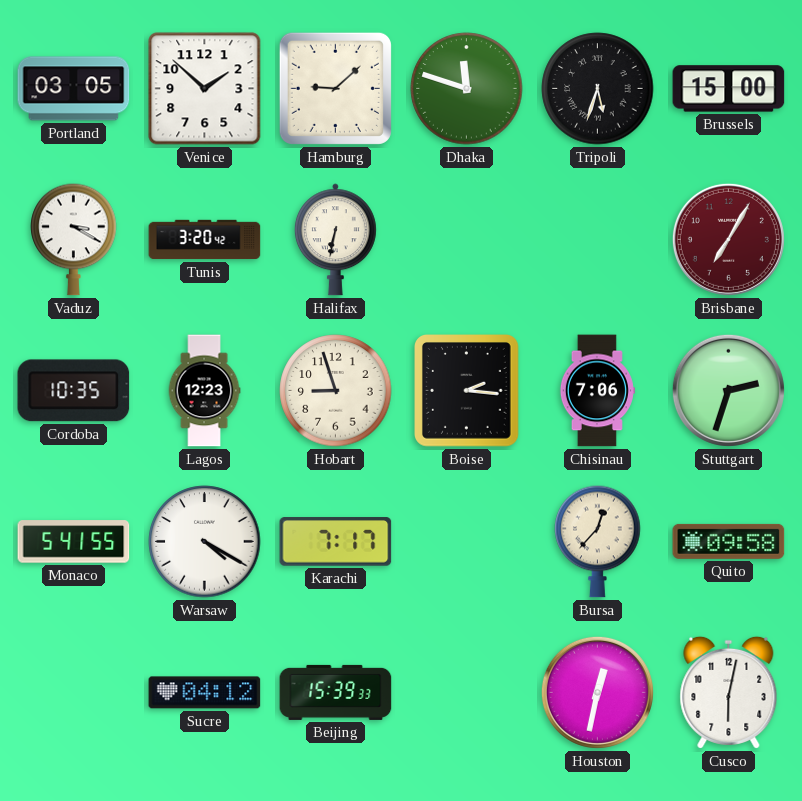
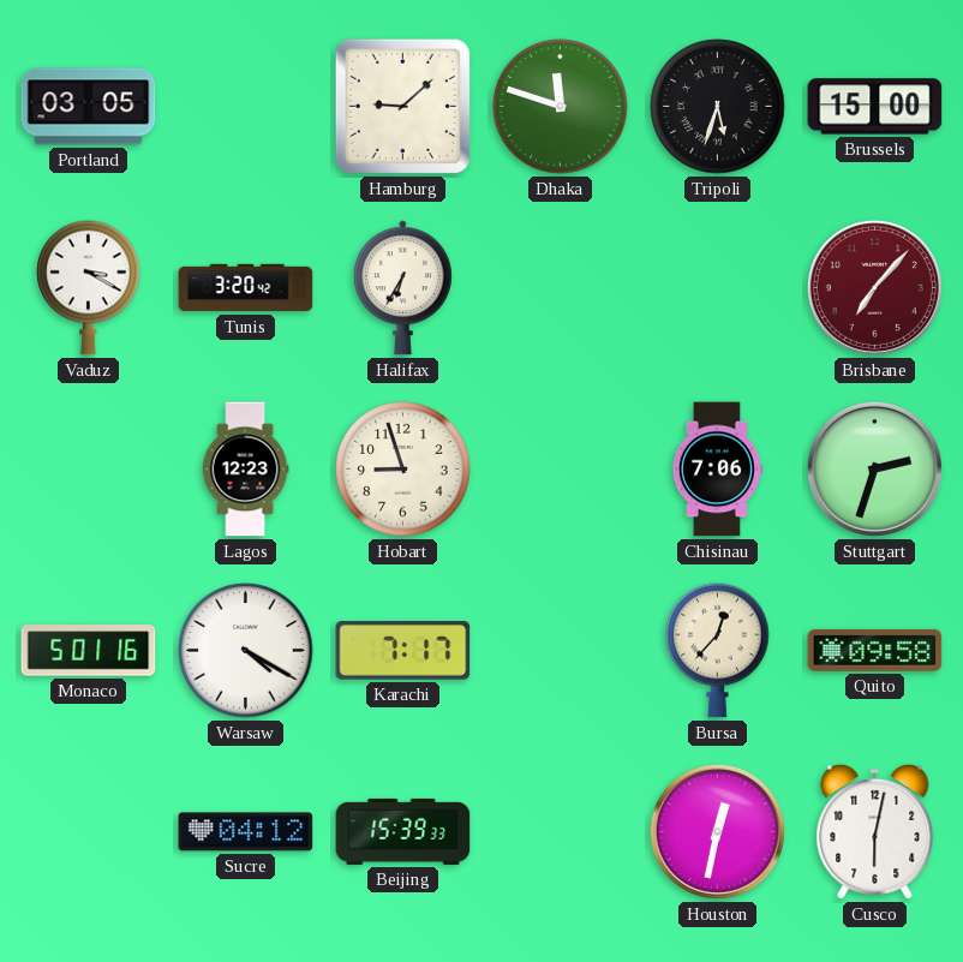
Venice: 1:52 -> none (205, 89)
Halifax: 6:32 -> 6:35 (402, 288)
Brisbane: 7:05 -> 7:07 (874, 287)
Cordoba: 10:35 -> none (74, 391)
Boise: 2:16 -> none (467, 391)
Monaco: 5:41 -> 5:01 (89, 651)
